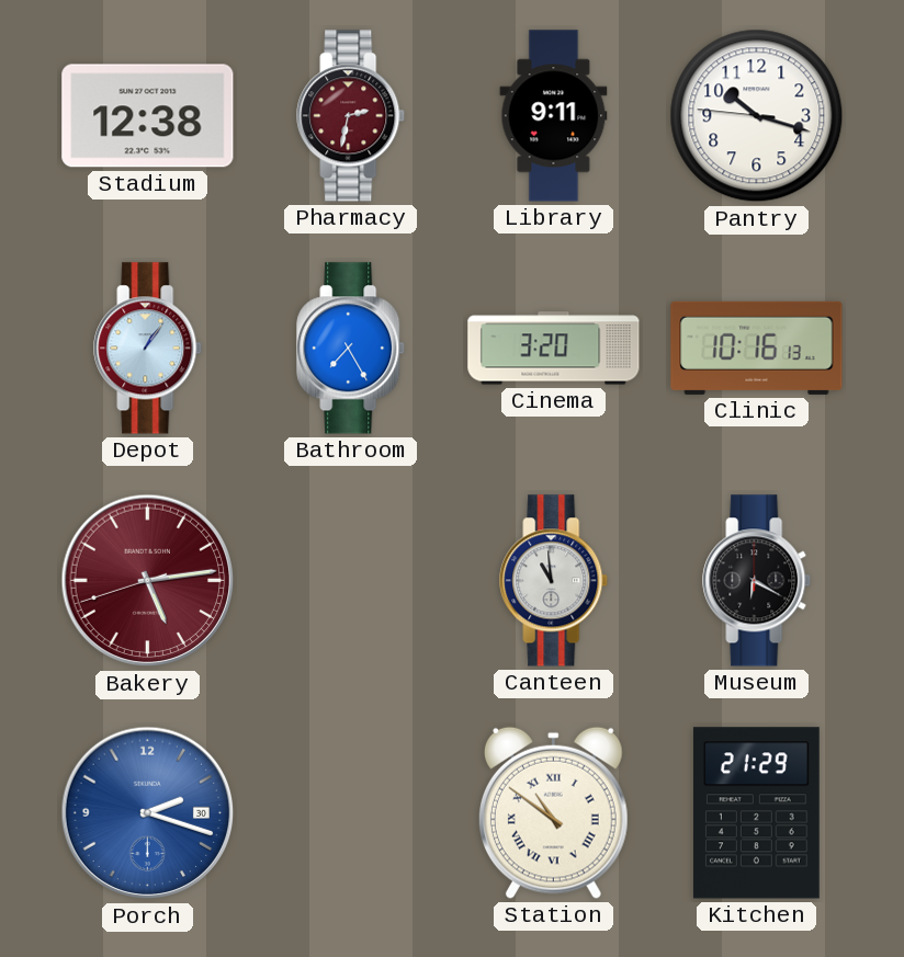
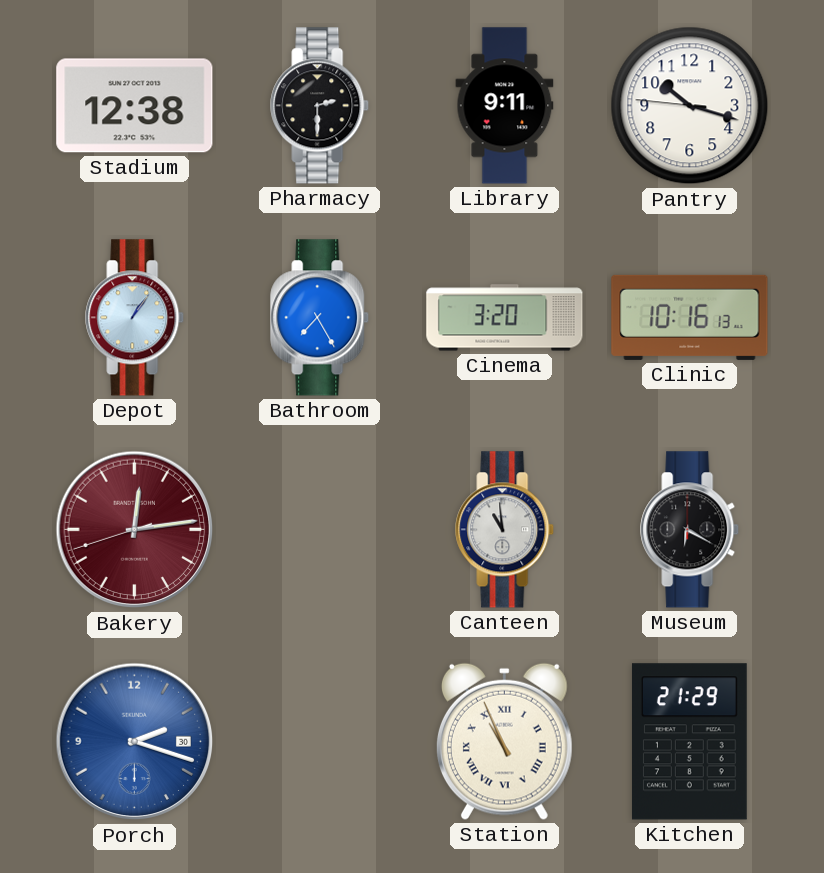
Pharmacy: 2:32 -> 2:30 (320, 106)
Pharmacy dial: burgundy -> black (320, 106)
Bakery: 5:13 -> 12:13 (135, 530)
Station: 10:51 -> 10:56 (504, 741)
